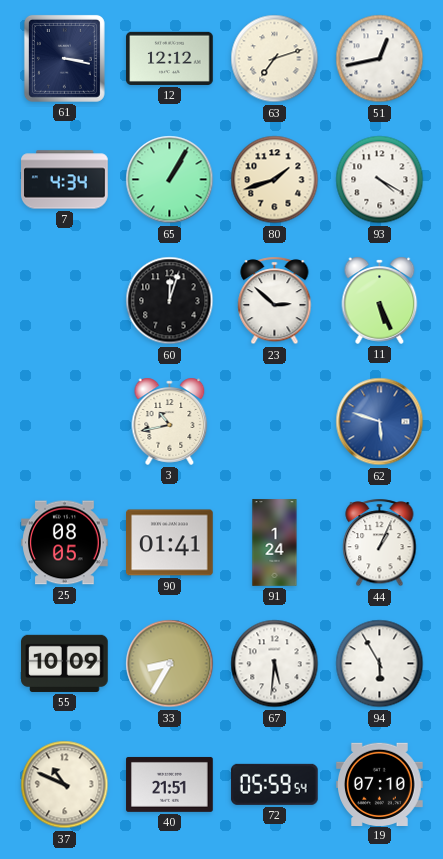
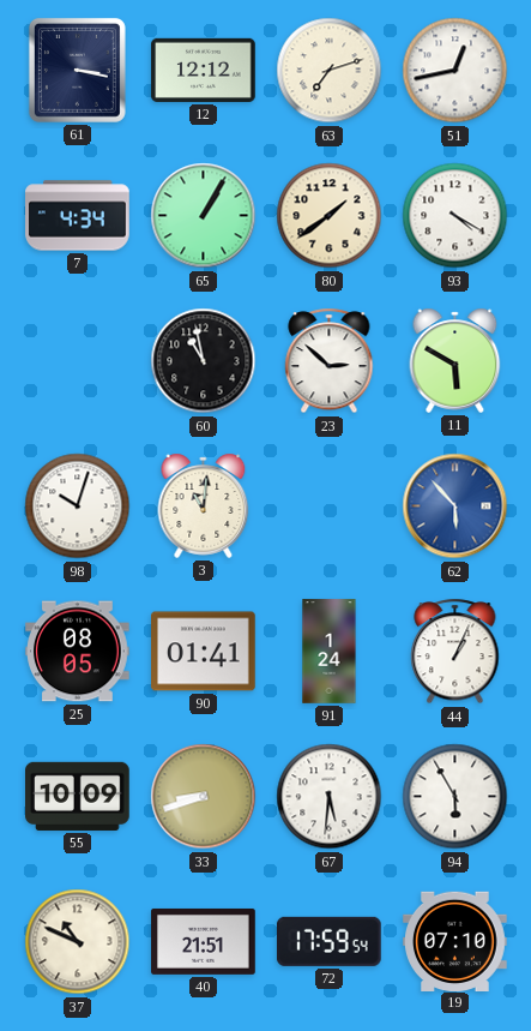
80: 1:42 -> 1:39 (330, 216)
60: 12:03 -> 10:58 (204, 361)
11: 5:26 -> 5:50 (455, 360)
98: none -> 10:03 (78, 506)
3: 10:43 -> 11:01 (204, 505)
62: 5:48 -> 5:53 (455, 506)
33: 8:35 -> 8:42 (204, 797)
72: 05:59 -> 17:59 (328, 941)
